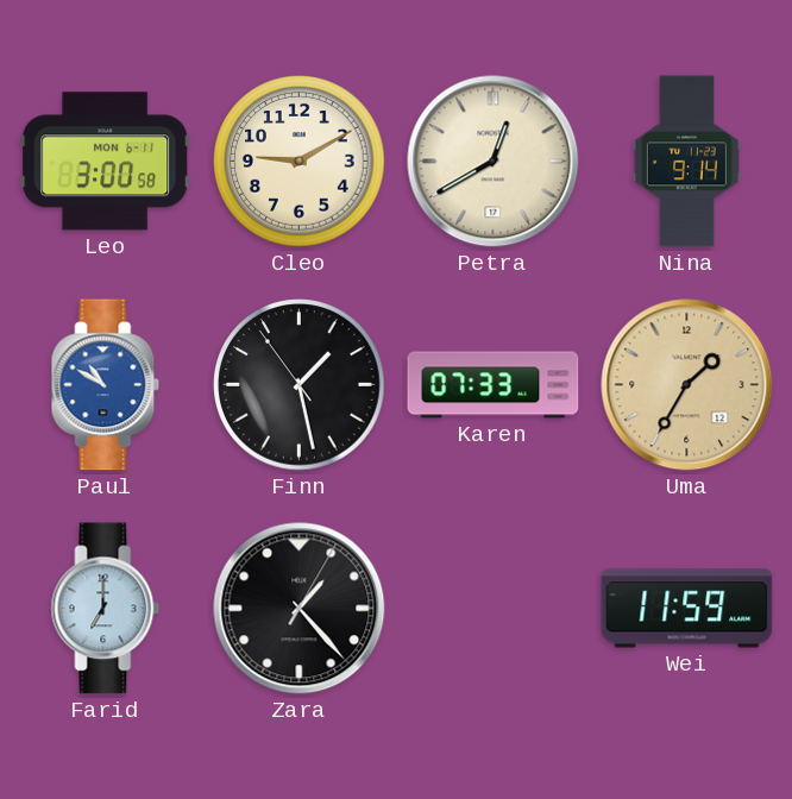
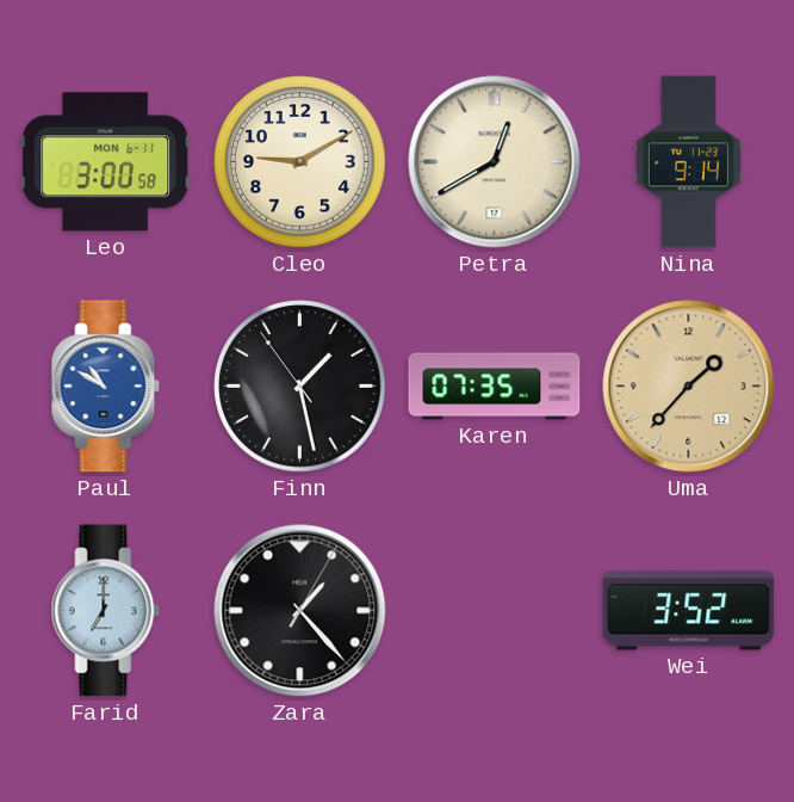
Karen: 07:33 -> 07:35 (495, 387)
Uma: 1:35 -> 1:37 (689, 387)
Wei: 11:59 -> 3:52 (689, 611)
